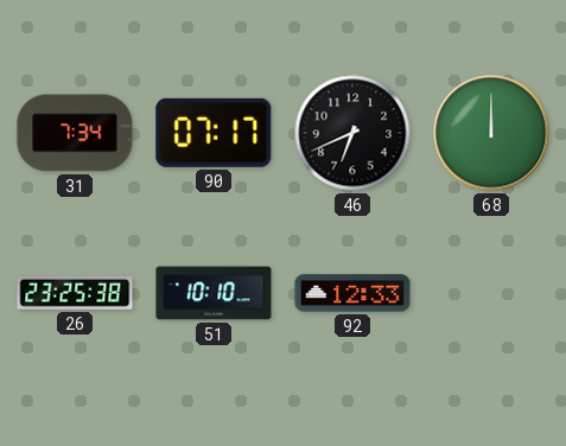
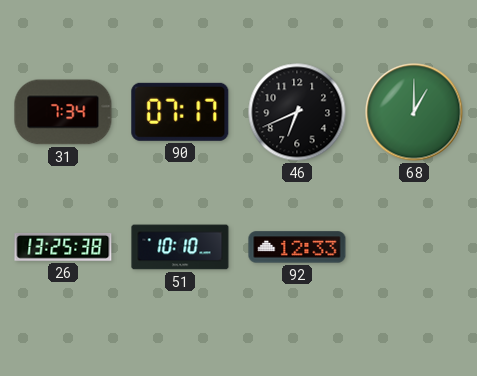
68: 12:00 -> 1:00 (414, 112)
26: 23:25 -> 13:25 (63, 247)
